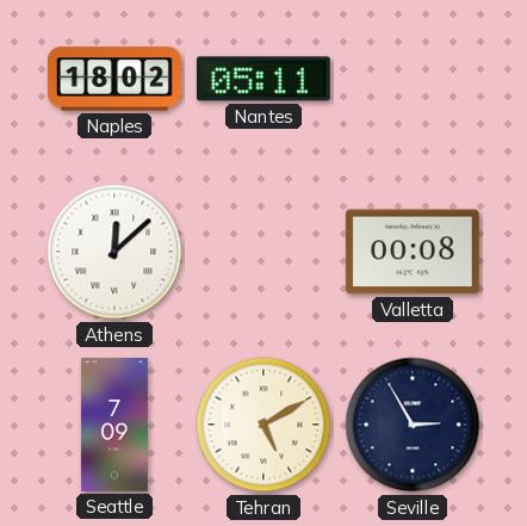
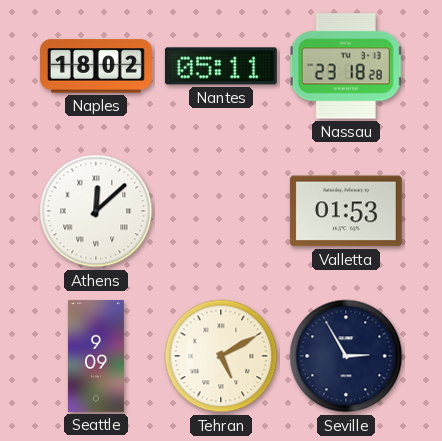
Nassau: none -> 23:18 (346, 66)
Valletta: 00:08 -> 01:53 (346, 211)
Seattle: 7:09 -> 9:09 (96, 356)
